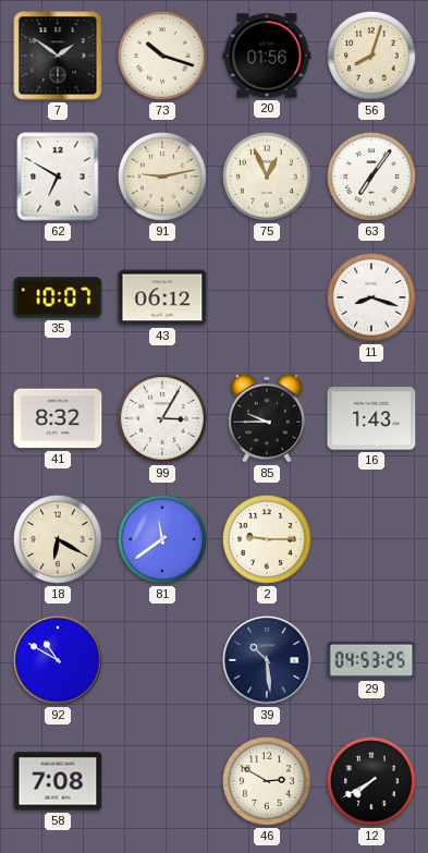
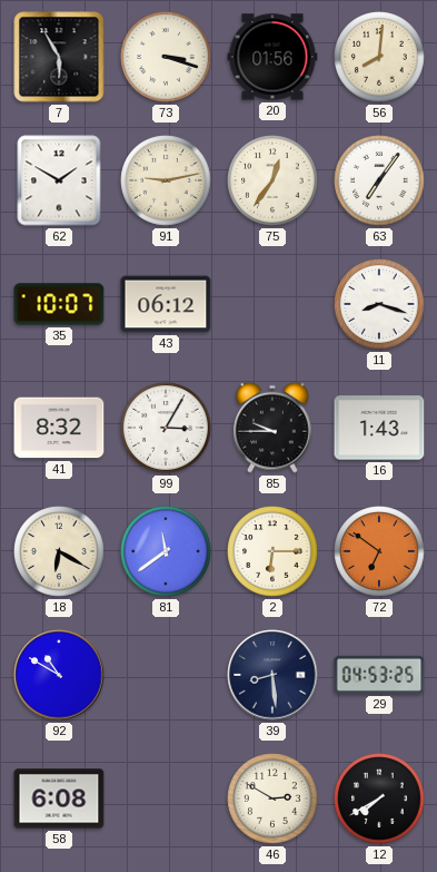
7: 1:51 -> 5:55 (59, 57)
73: 10:18 -> 3:18 (166, 57)
56: 8:03 -> 8:01 (379, 57)
62: 6:50 -> 1:50 (59, 180)
75: 12:56 -> 12:36 (272, 180)
2: 9:15 -> 6:15 (272, 551)
72: none -> 6:51 (379, 551)
39: 10:29 -> 8:29 (272, 675)
58: 7:08 -> 6:08 (59, 798)
